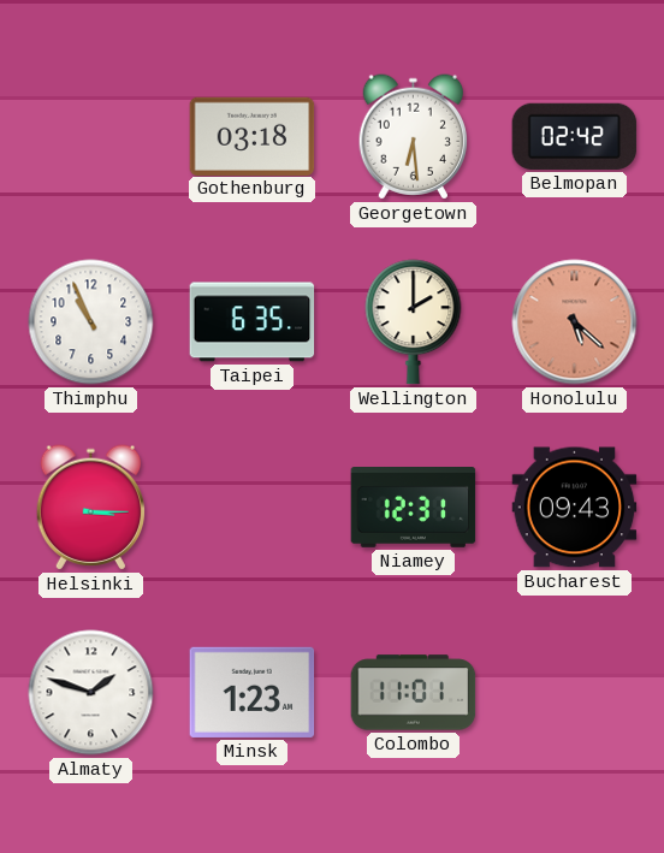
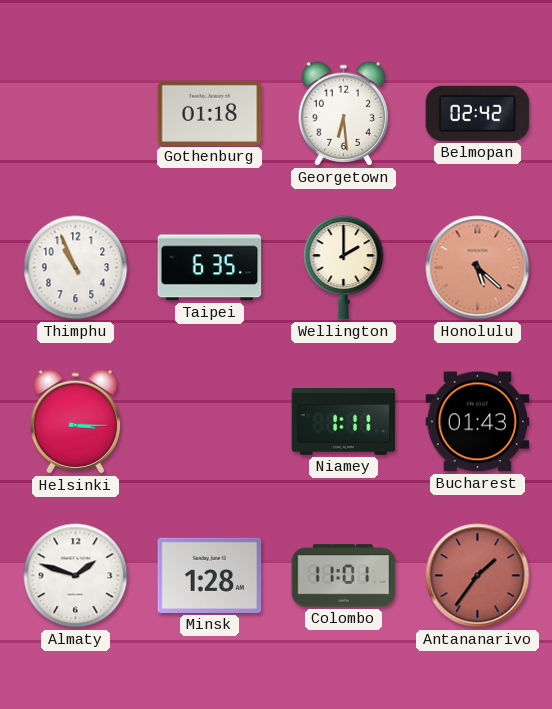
Gothenburg: 03:18 -> 01:18 (210, 113)
Niamey: 12:31 -> 1:11 (344, 422)
Bucharest: 09:43 -> 01:43 (478, 422)
Minsk: 1:23 -> 1:28 (210, 575)
Antananarivo: none -> 1:36 (478, 576)
